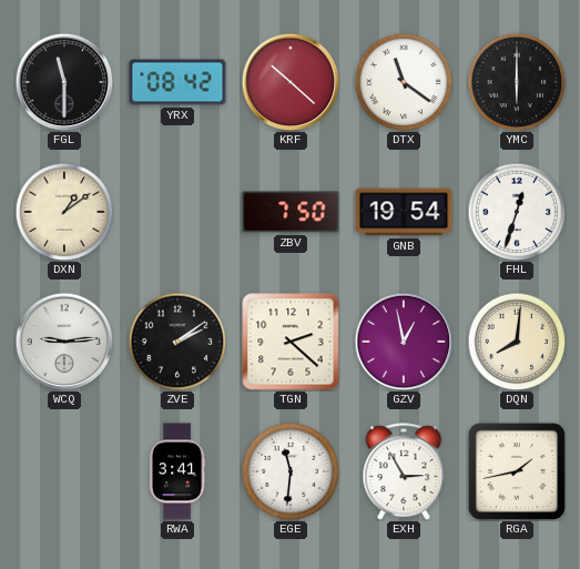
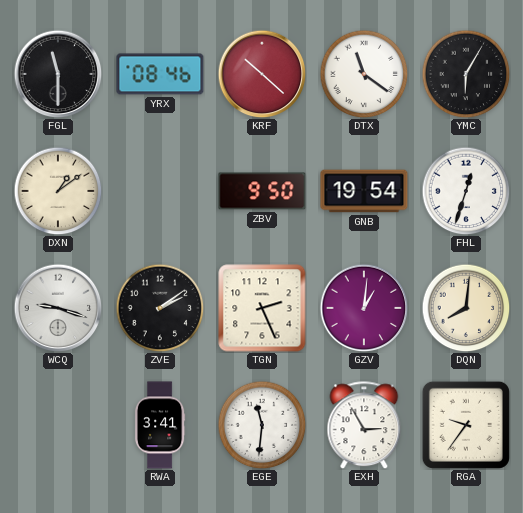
YRX: 08:42 -> 08:46 (160, 74)
YMC: 6:00 -> 6:05 (466, 74)
ZBV: 7:50 -> 9:50 (262, 191)
WCQ: 9:14 -> 9:18 (58, 308)
TGN: 2:22 -> 2:26 (262, 308)
GZV: 12:58 -> 1:01 (364, 308)
RGA: 1:43 -> 9:36 (466, 425)
